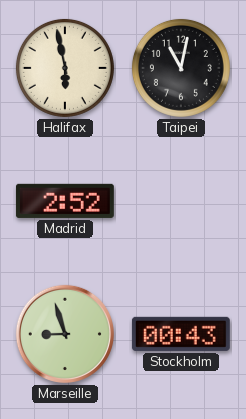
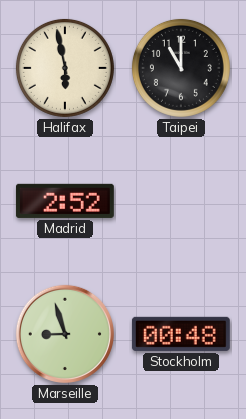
Taipei: 11:02 -> 11:00 (181, 68)
Stockholm: 00:43 -> 00:48 (181, 334)
